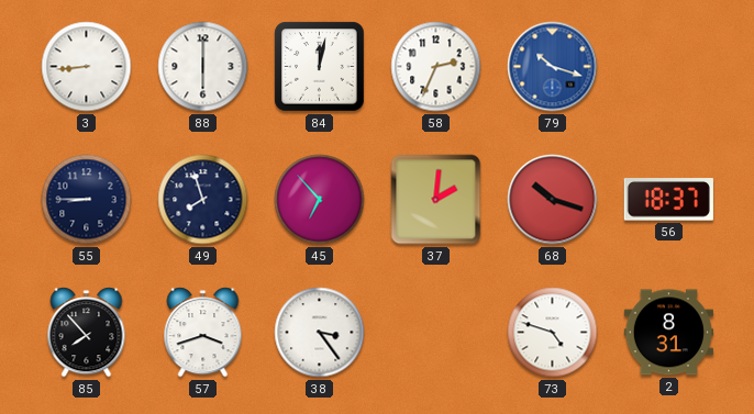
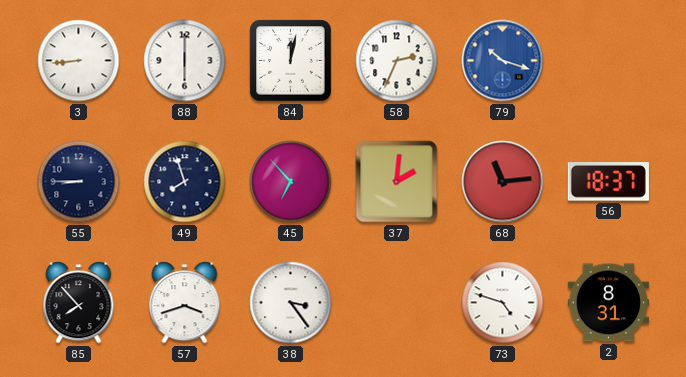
68: 10:18 -> 11:14 (503, 182)
